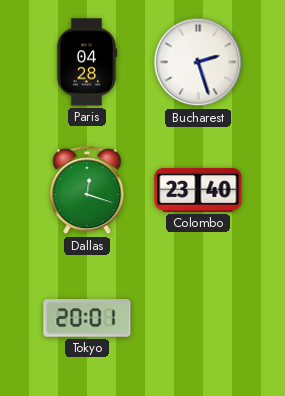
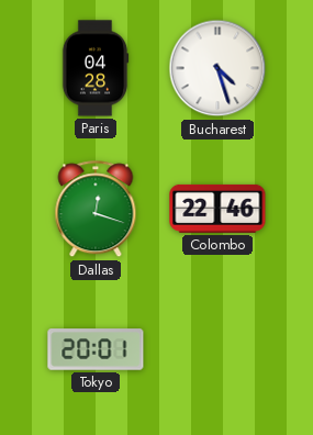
Bucharest: 2:27 -> 4:27 (217, 68)
Colombo: 23:40 -> 22:46 (217, 209)
